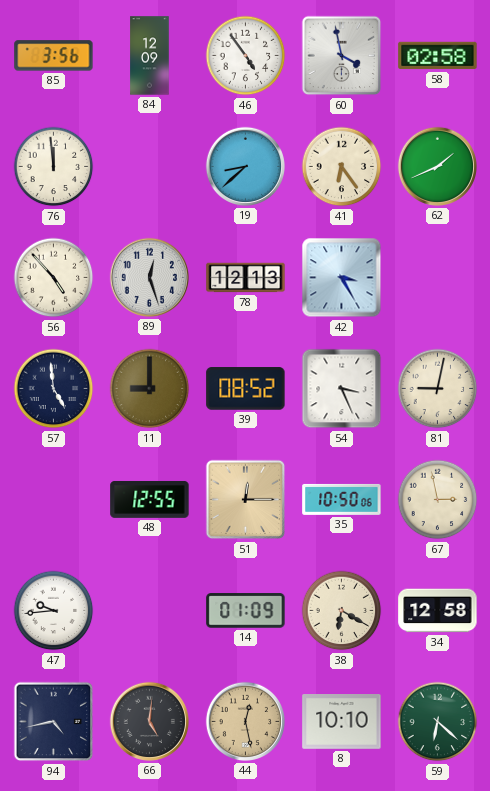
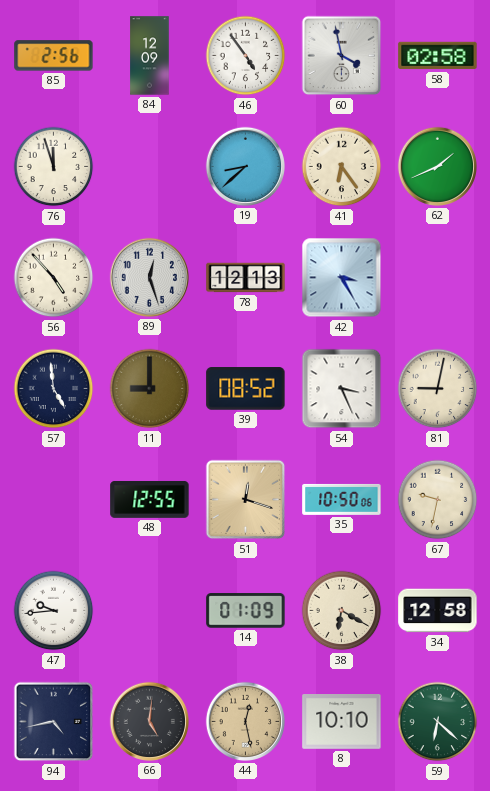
85: 3:56 -> 2:56 (54, 56)
76: 11:59 -> 11:57 (54, 167)
51: 12:15 -> 12:18 (246, 500)
67: 2:58 -> 9:32 (438, 500)
